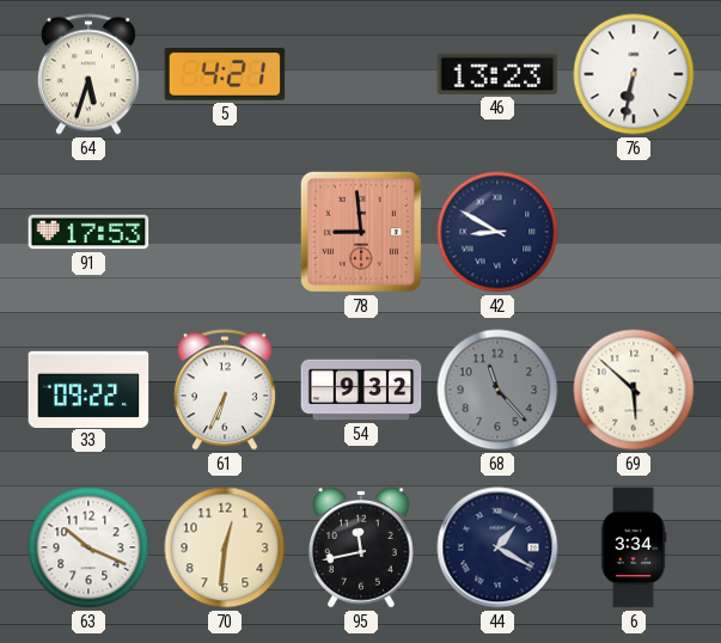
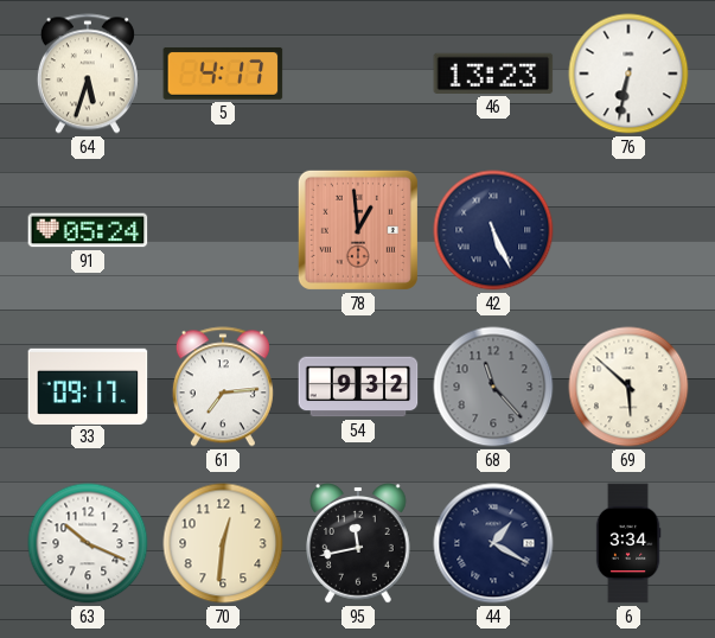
5: 4:21 -> 4:17 (223, 74)
91: 17:53 -> 05:24 (88, 230)
78: 8:59 -> 12:59 (358, 230)
42: 8:50 -> 5:26 (493, 230)
33: 09:22 -> 09:17 (88, 385)
61: 6:34 -> 7:14 (223, 387)
